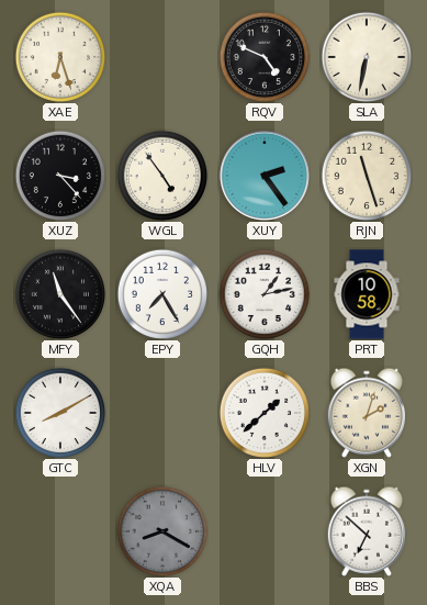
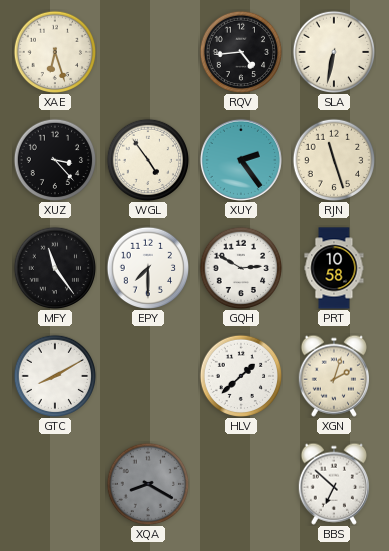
RQV: 4:49 -> 4:44 (241, 52)
EPY: 7:25 -> 7:30 (148, 268)
GQH: 1:13 -> 2:50 (241, 268)
